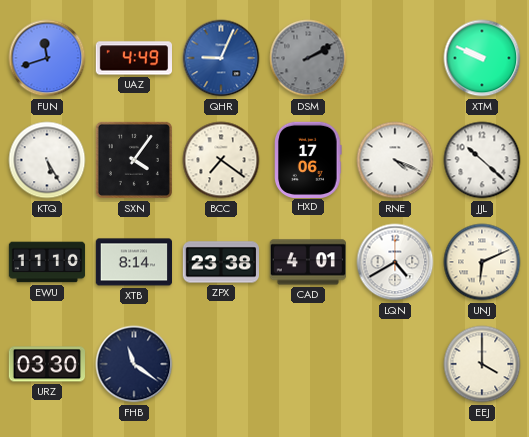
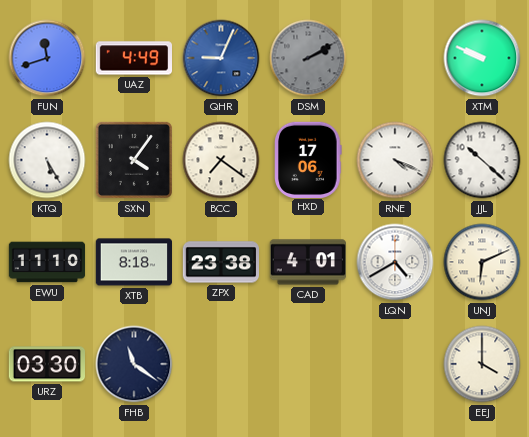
XTB: 8:14 -> 8:18 (133, 262)
